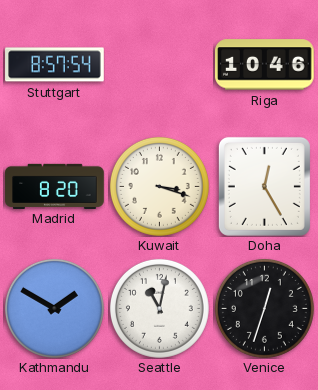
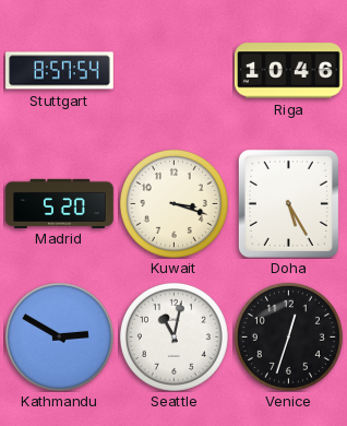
Madrid: 8:20 -> 5:20 (60, 203)
Doha: 12:25 -> 5:25 (288, 203)
Kathmandu: 1:50 -> 2:50 (59, 336)
